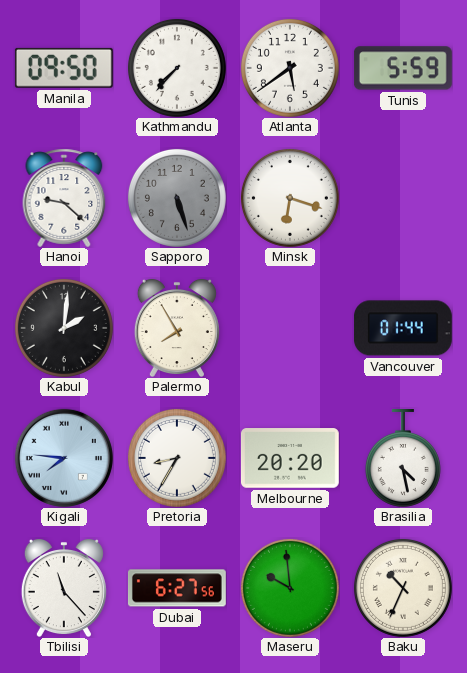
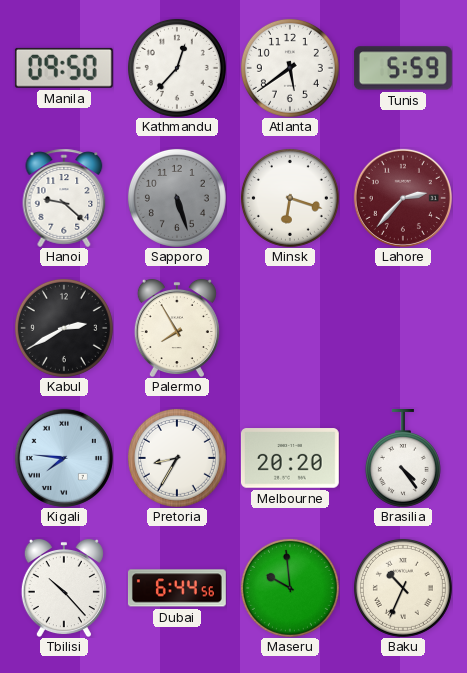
Kathmandu: 7:37 -> 12:37 (177, 68)
Lahore: none -> 2:37 (403, 198)
Kabul: 2:01 -> 2:40 (64, 328)
Vancouver: 01:44 -> none (403, 328)
Brasilia: 4:28 -> 4:24 (403, 459)
Tbilisi: 11:23 -> 10:23 (64, 588)
Dubai: 6:27 -> 6:44 (177, 588)
